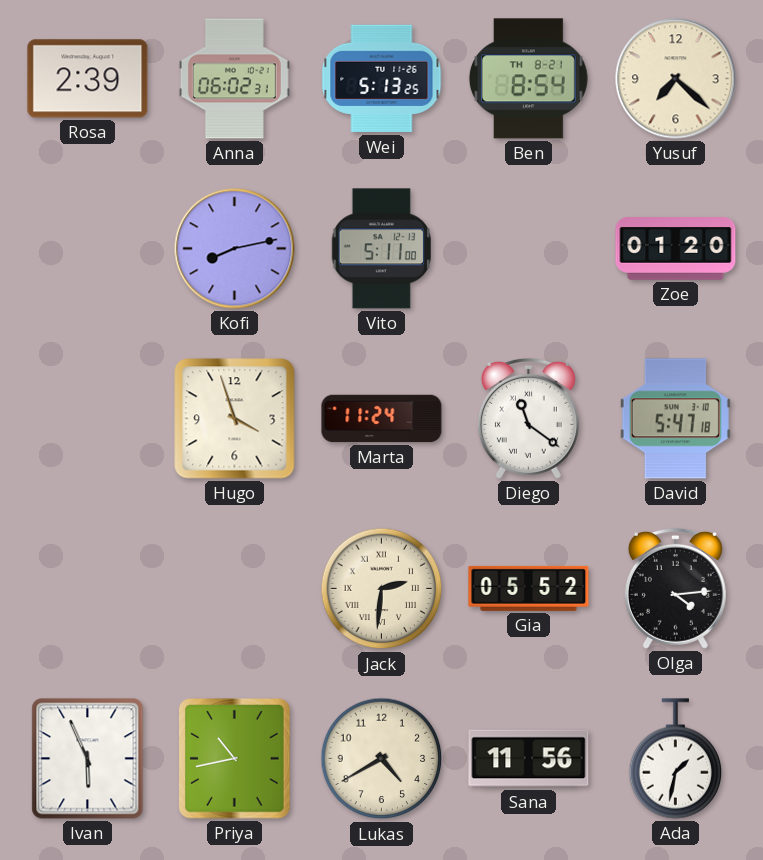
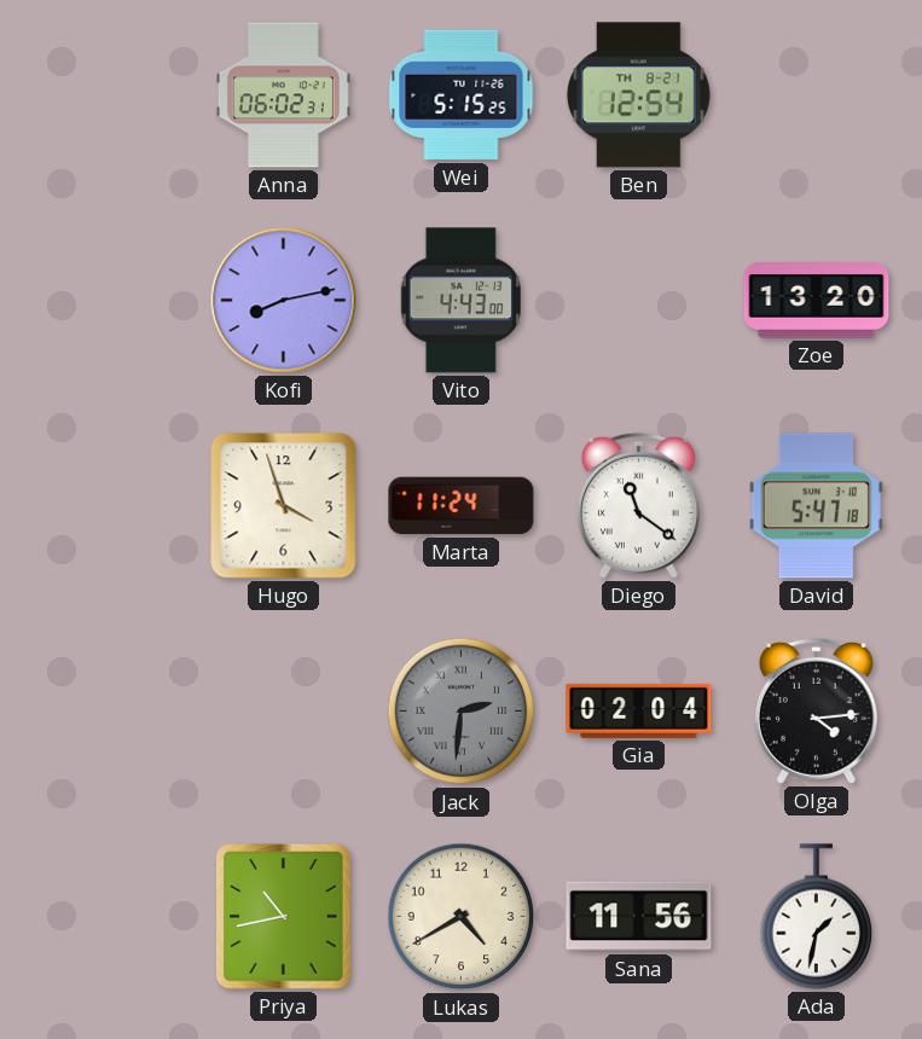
Rosa: 2:39 -> none (88, 79)
Wei: 5:13 -> 5:15 (462, 95)
Ben: 8:54 -> 12:54 (638, 95)
Yusuf: 7:22 -> none (676, 79)
Vito: 5:11 -> 4:43 (460, 301)
Zoe: 01:20 -> 13:20 (817, 301)
Jack dial: cream -> grey (462, 712)
Gia: 05:52 -> 02:04 (639, 710)
Ivan: 5:56 -> none (88, 759)
